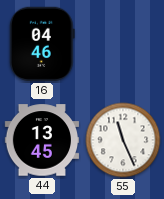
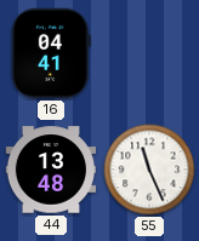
16: 04:46 -> 04:41 (51, 53)
44: 13:45 -> 13:48 (51, 170)
